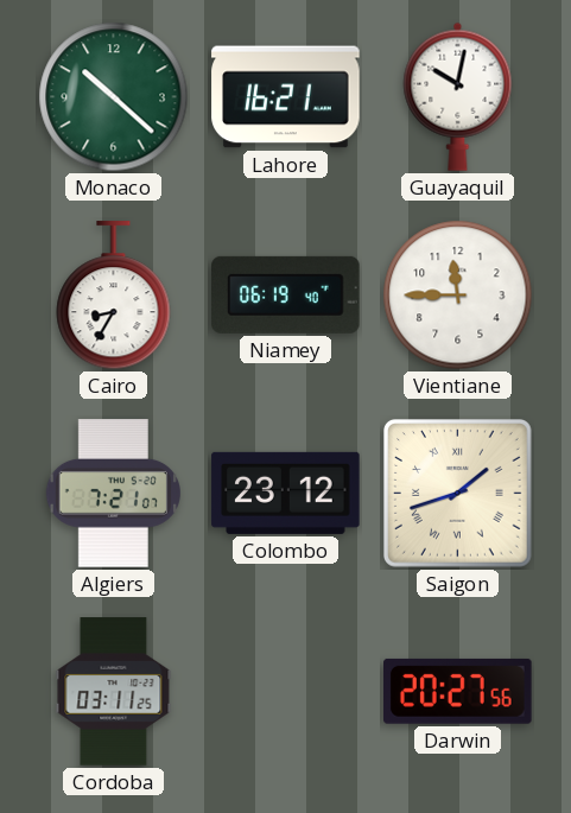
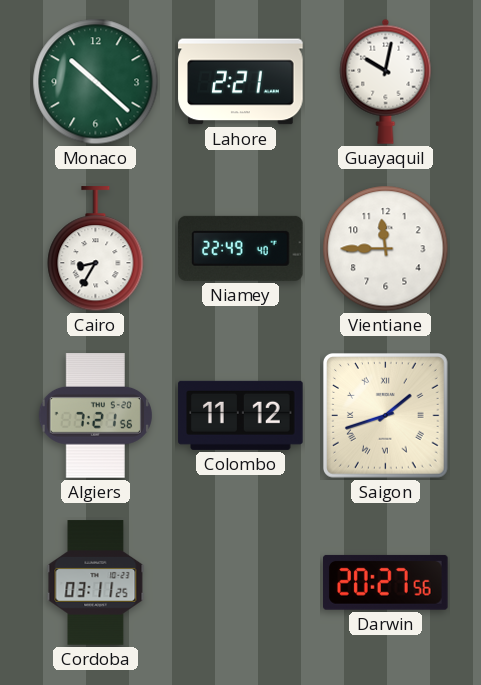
Lahore: 16:21 -> 2:21 (241, 82)
Niamey: 06:19 -> 22:49 (241, 248)
Algiers: 7:21:07 -> 7:21:56 (95, 416)
Colombo: 23:12 -> 11:12 (241, 415)
